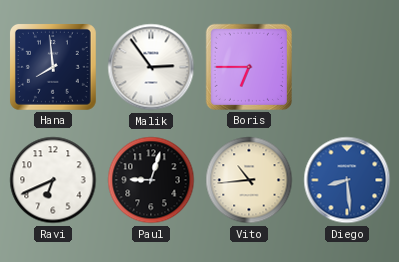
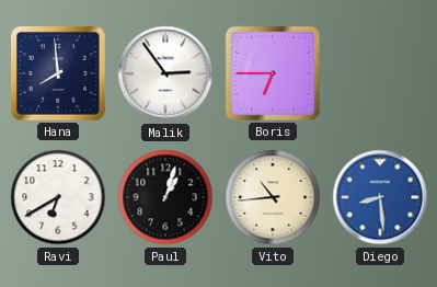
Ravi: 6:41 -> 6:40 (58, 197)
Paul: 9:03 -> 1:03 (165, 197)
